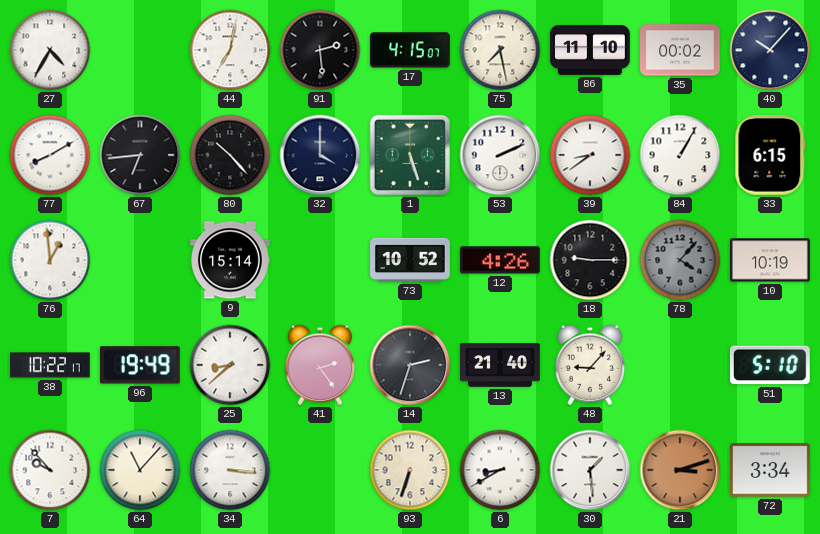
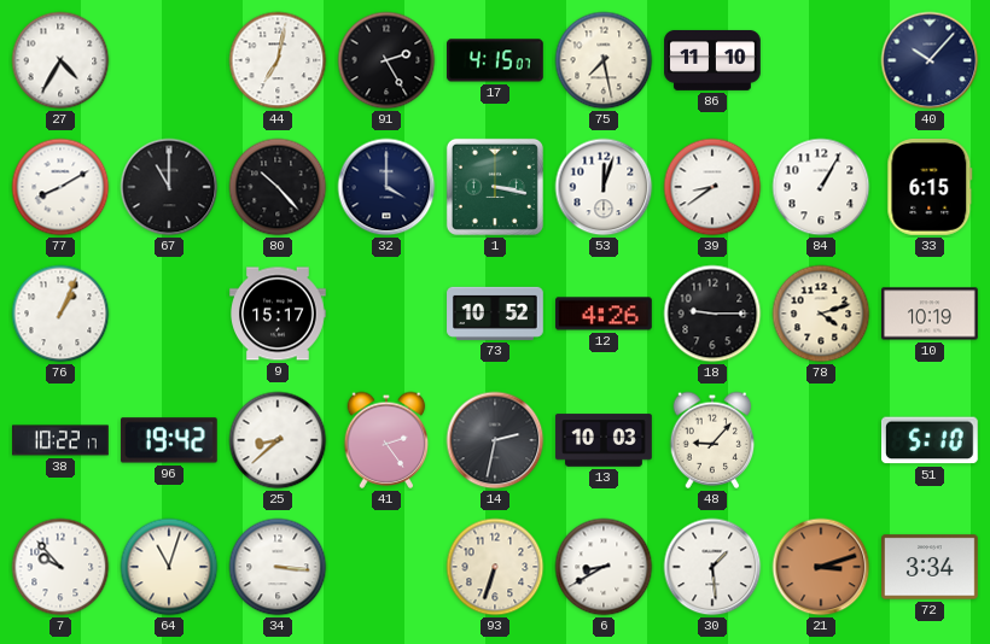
91: 2:29 -> 2:25 (386, 60)
35: 00:02 -> none (680, 50)
67: 6:44 -> 11:00 (169, 187)
1: 5:27 -> 3:17 (495, 187)
53: 2:11 -> 12:03 (604, 187)
76: 12:59 -> 1:04 (60, 314)
9: 15:14 -> 15:17 (278, 314)
78: 4:07 -> 4:12 (821, 314)
78 dial: grey -> cream (821, 314)
96: 19:49 -> 19:42 (169, 440)
14: 2:33 -> 2:32 (495, 440)
13: 21:40 -> 10:03 (604, 440)
64: 11:07 -> 11:03 (169, 567)
